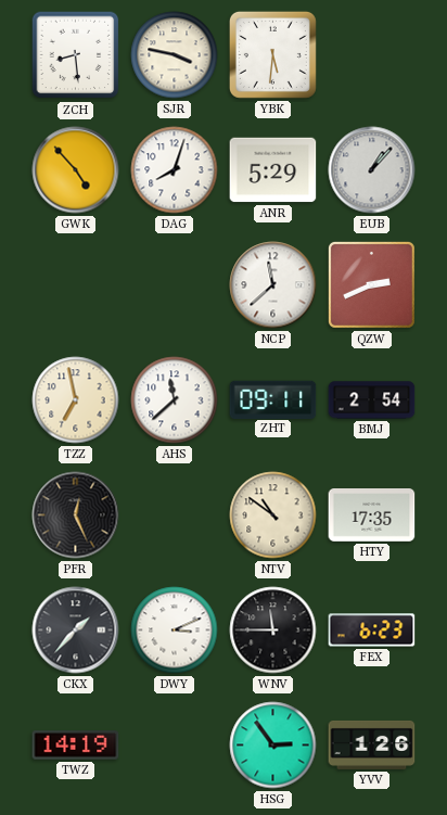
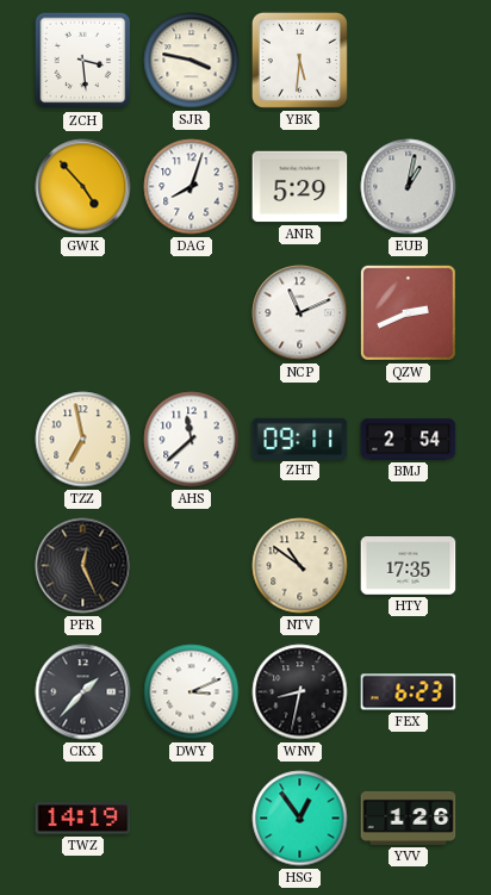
ZCH: 8:29 -> 3:29 (83, 61)
EUB: 1:07 -> 1:02 (409, 187)
NCP: 11:38 -> 11:11 (300, 313)
WNV: 11:45 -> 8:32 (300, 692)
HSG: 2:54 -> 12:54 (300, 819)
